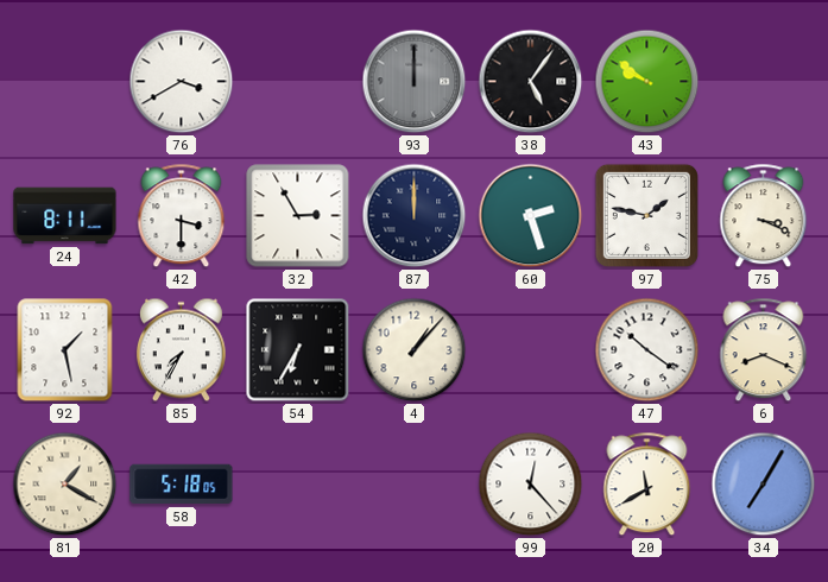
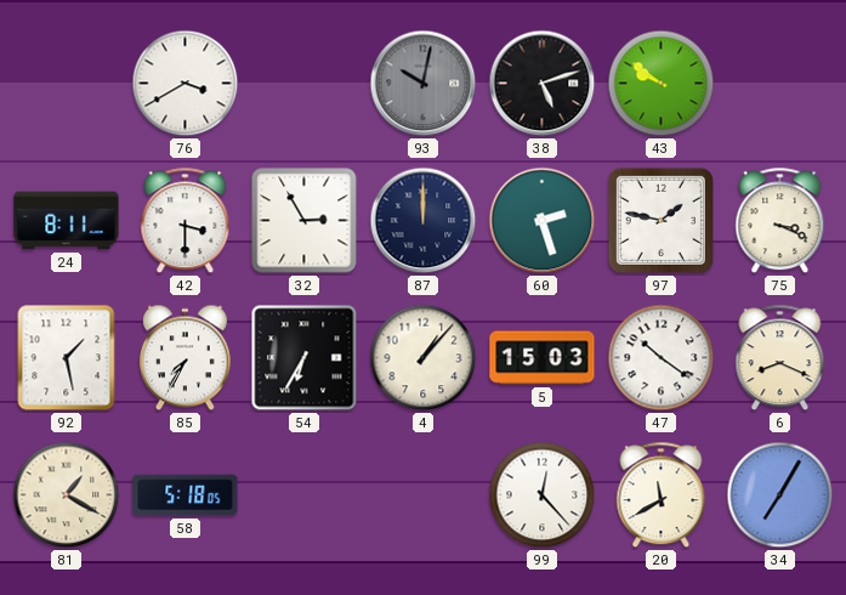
93: 12:00 -> 10:02 (424, 84)
38: 5:06 -> 5:12 (543, 84)
5: none -> 15:03 (543, 358)
